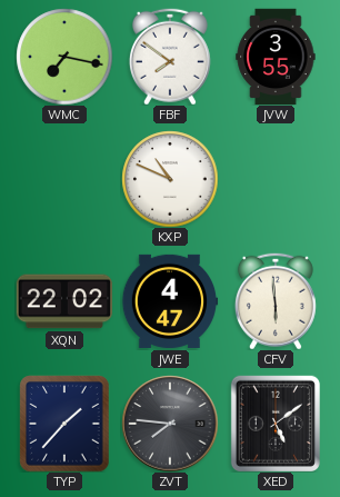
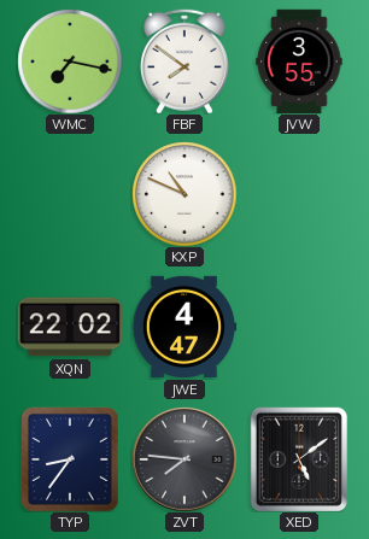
CFV: 5:59 -> none (276, 301)
TYP: 1:37 -> 8:36 (70, 459)
